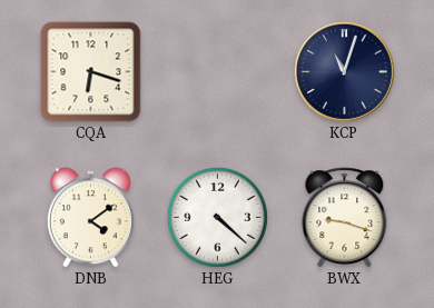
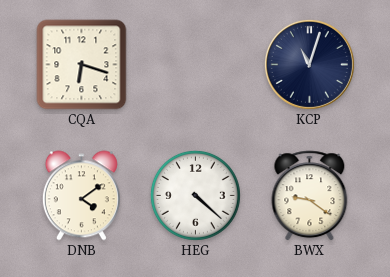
BWX: 9:18 -> 9:21 (310, 196)
